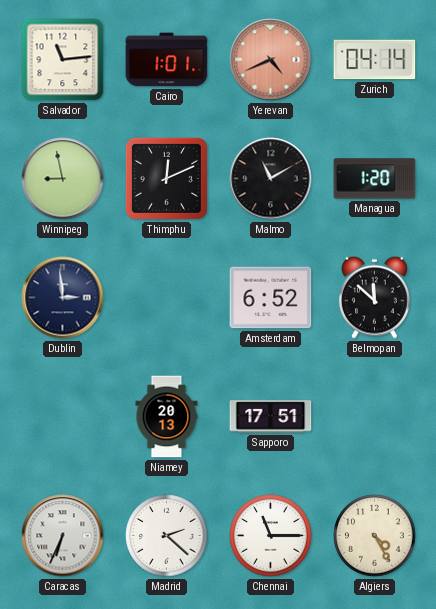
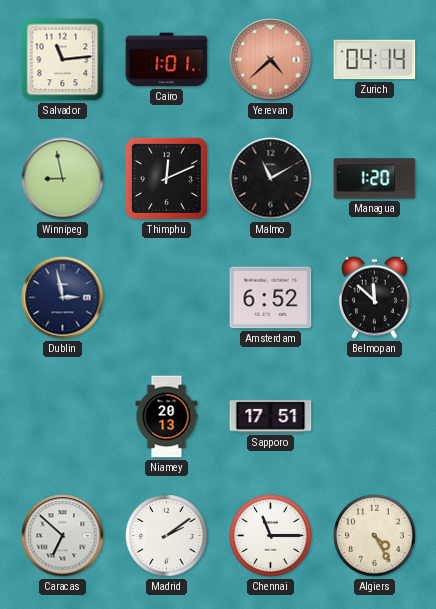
Yerevan: 4:41 -> 4:38 (271, 60)
Dublin: 2:59 -> 2:58 (63, 298)
Caracas: 6:34 -> 6:52 (63, 536)
Madrid: 2:22 -> 2:09 (167, 536)
